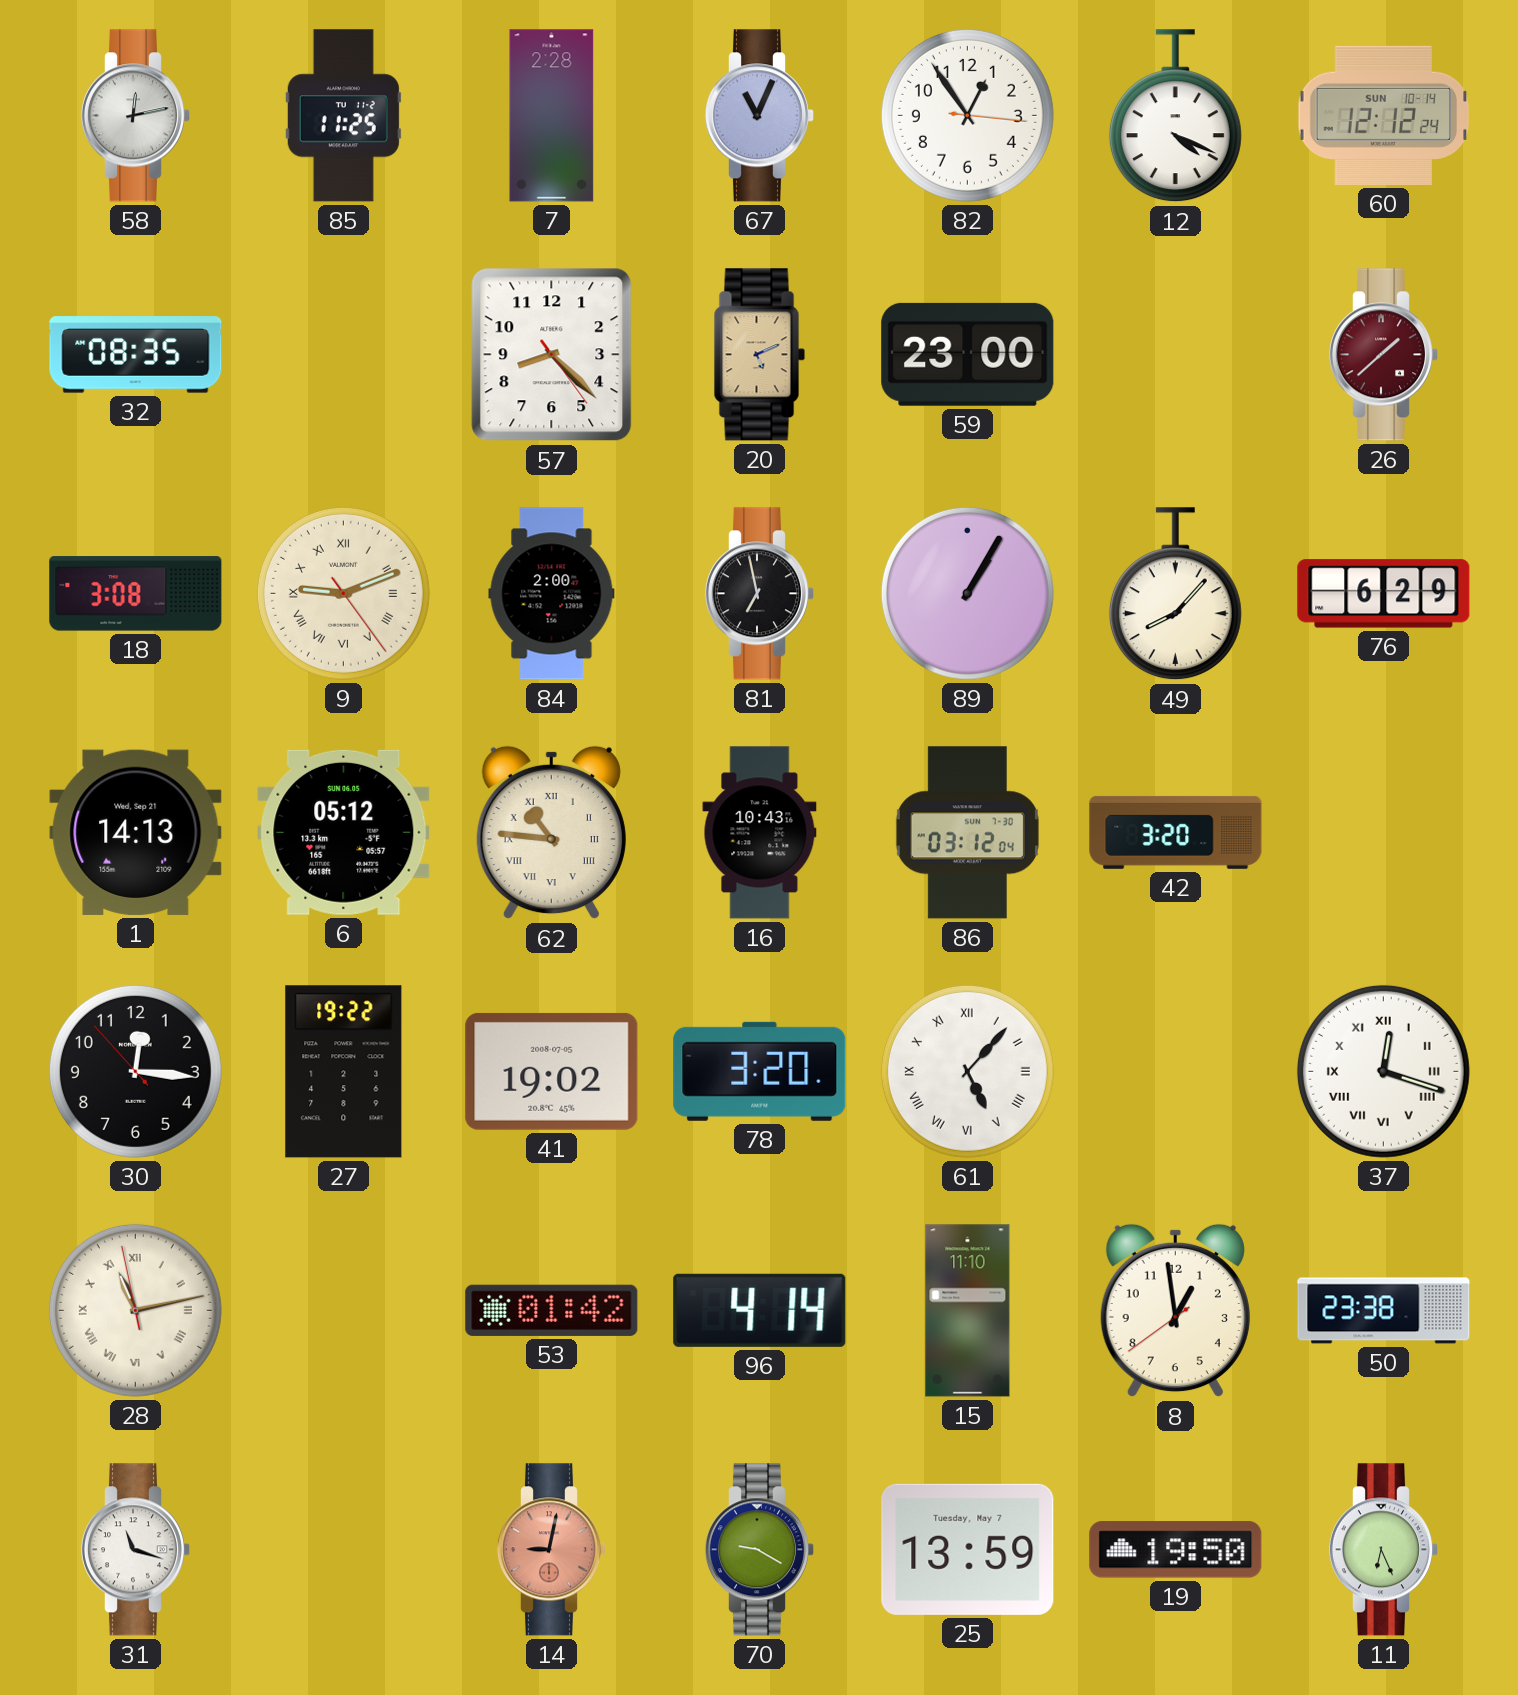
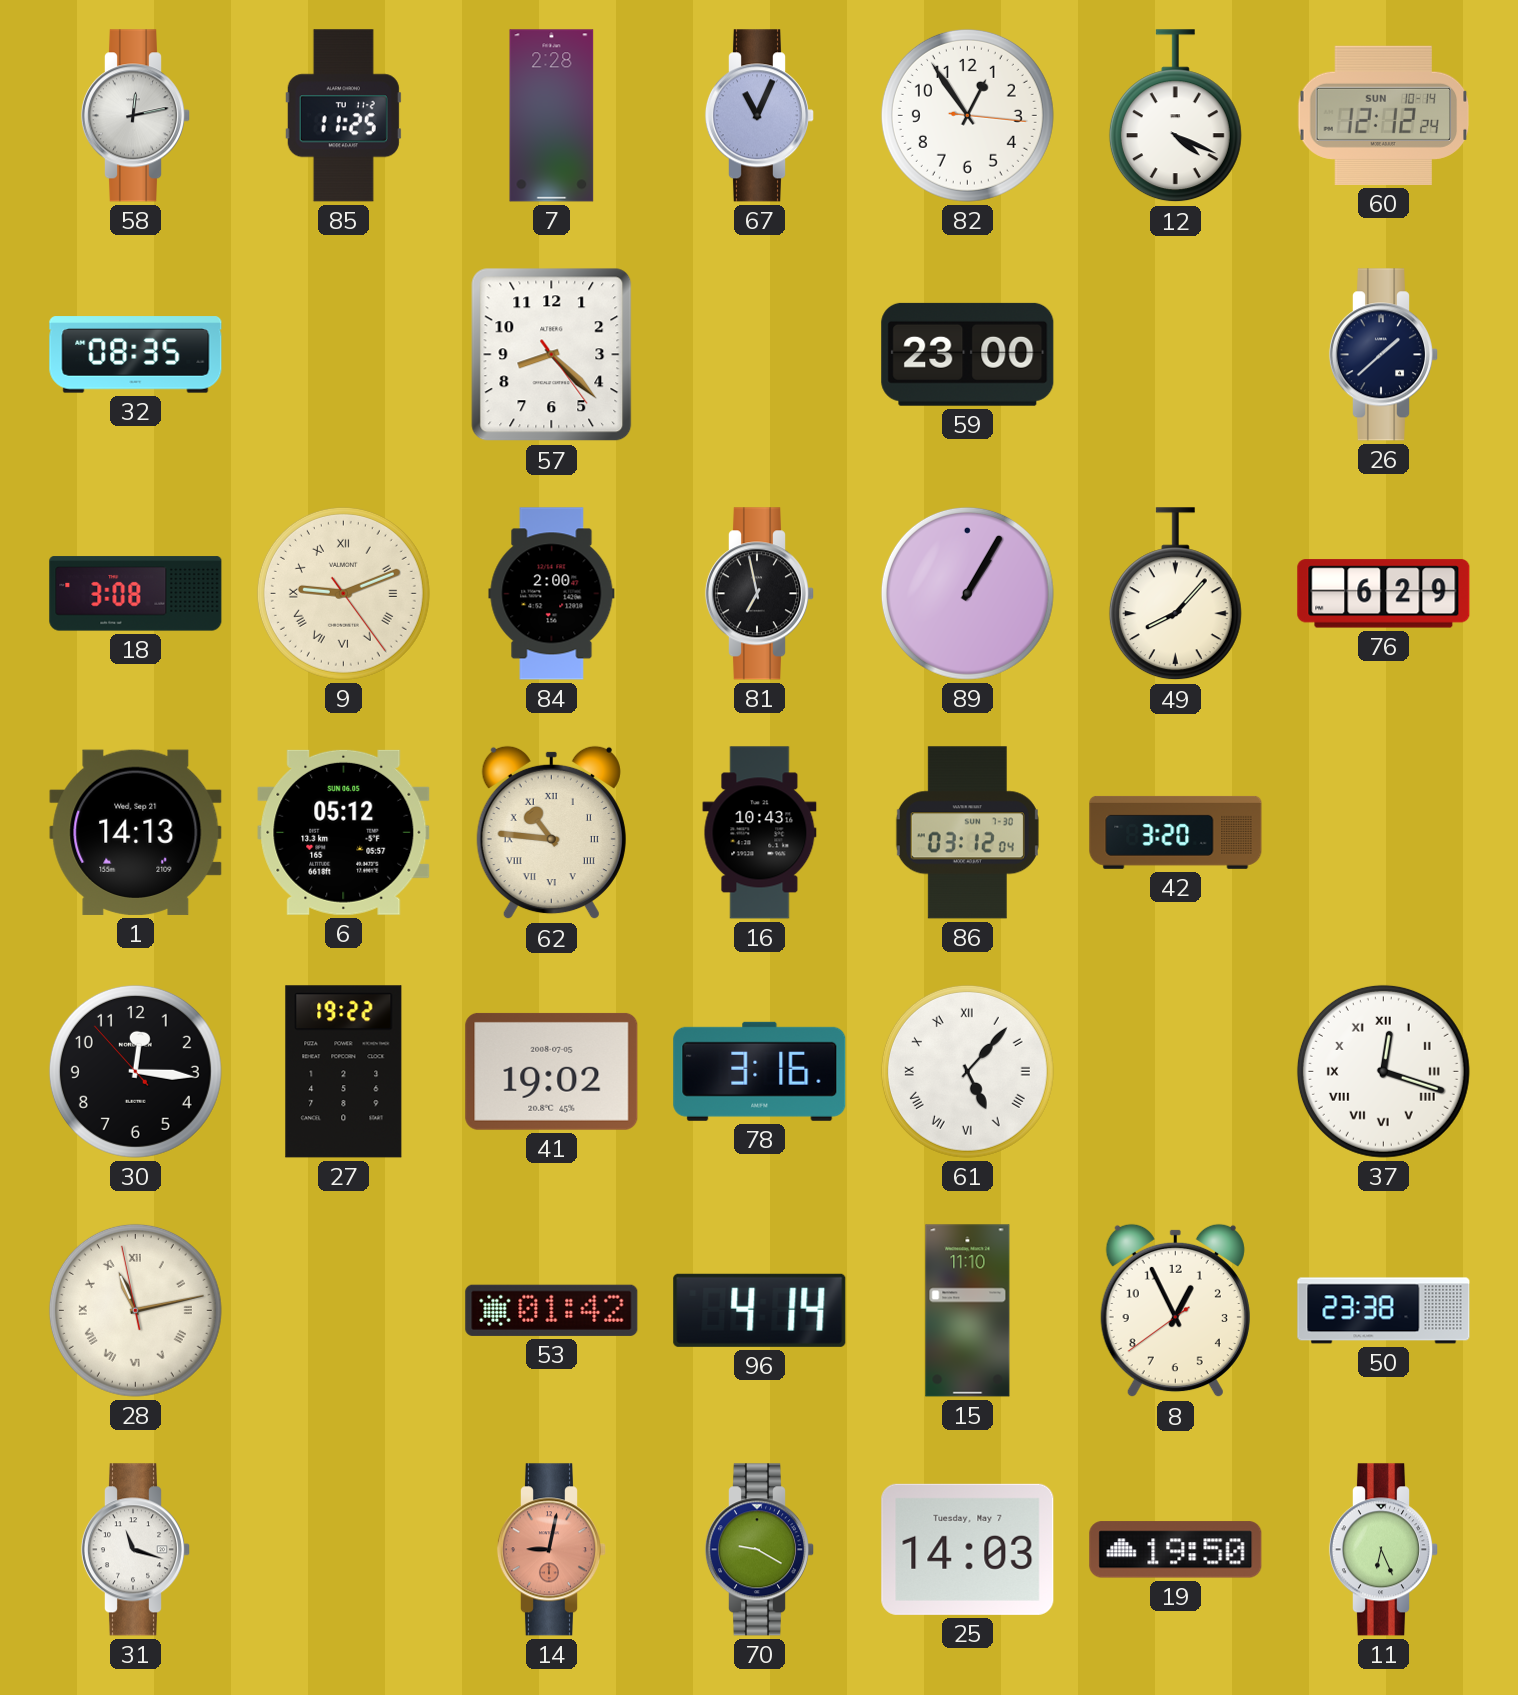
20: 5:11 -> none (760, 355)
26 dial: burgundy -> navy (1383, 355)
78: 3:20 -> 3:16 (760, 1071)
8: 12:58 -> 12:55 (1175, 1311)
25: 13:59 -> 14:03 (968, 1549)
